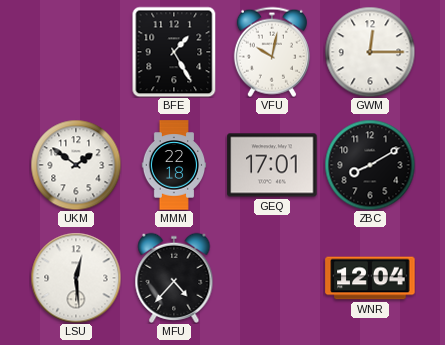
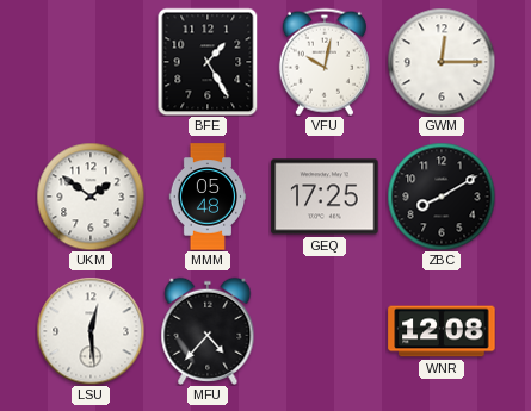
MMM: 22:18 -> 05:48 (208, 197)
GEQ: 17:01 -> 17:25 (325, 197)
WNR: 12:04 -> 12:08 (442, 331)
